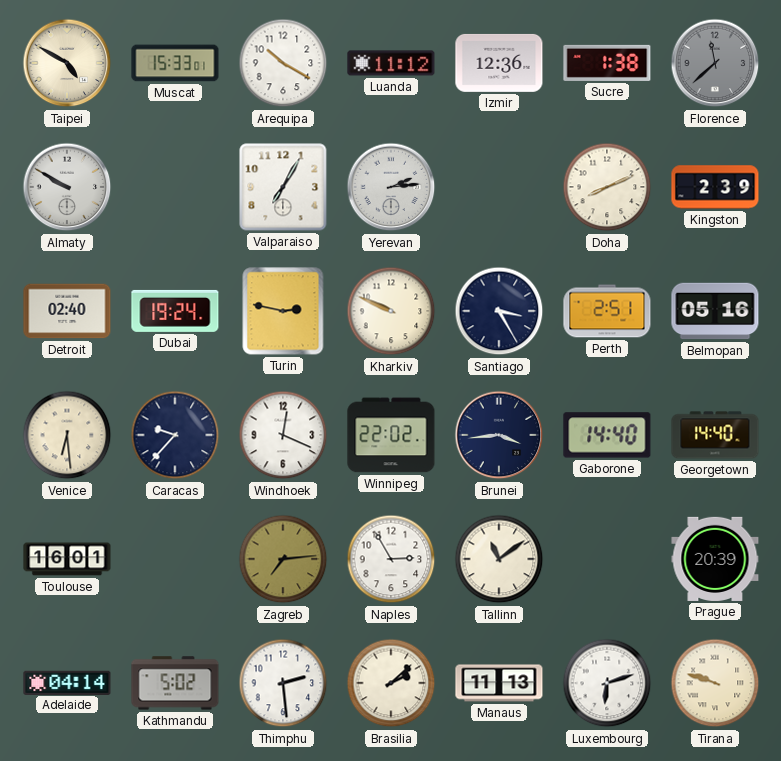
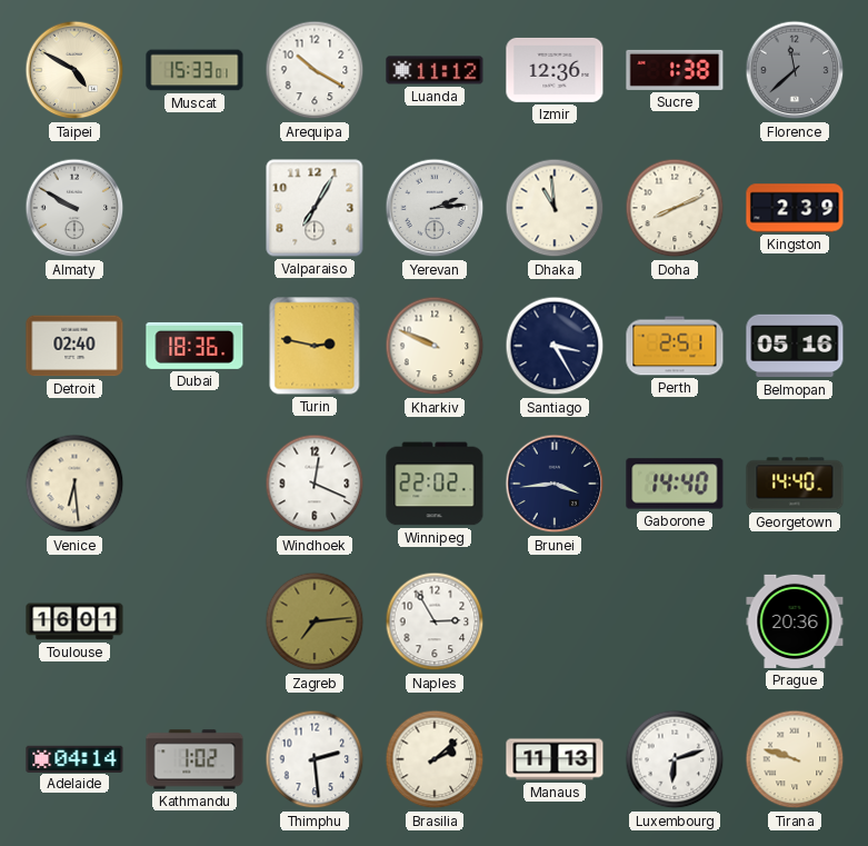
Dhaka: none -> 10:59 (555, 208)
Dubai: 19:24 -> 18:36 (194, 346)
Caracas: 9:37 -> none (175, 435)
Tallinn: 11:09 -> none (499, 559)
Prague: 20:39 -> 20:36 (795, 621)
Kathmandu: 5:02 -> 1:02 (194, 759)
